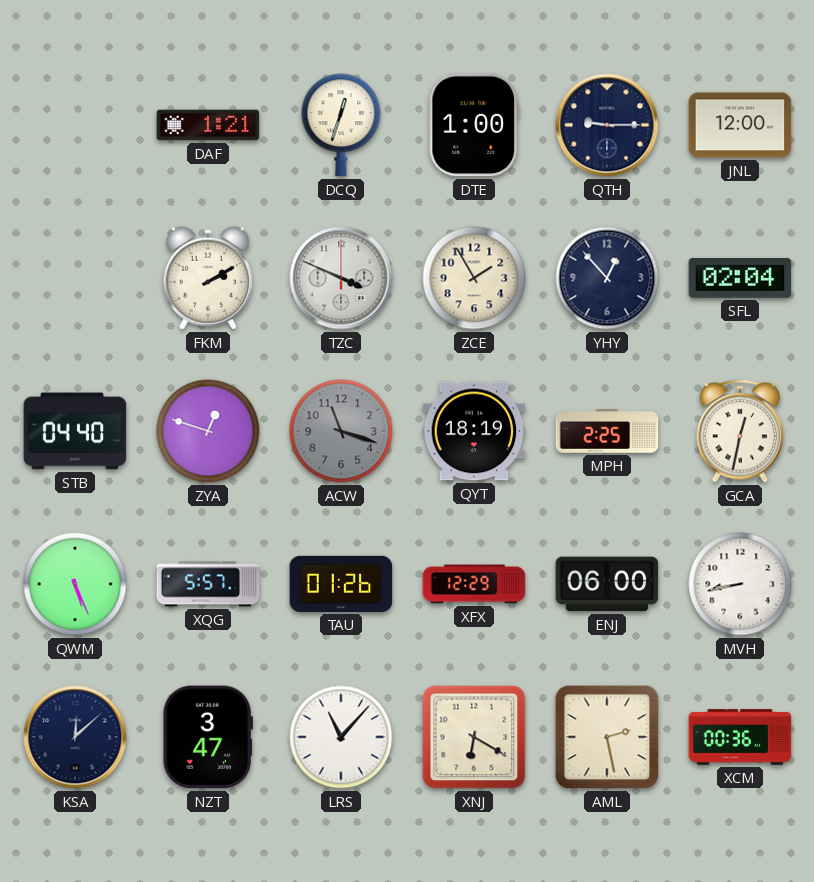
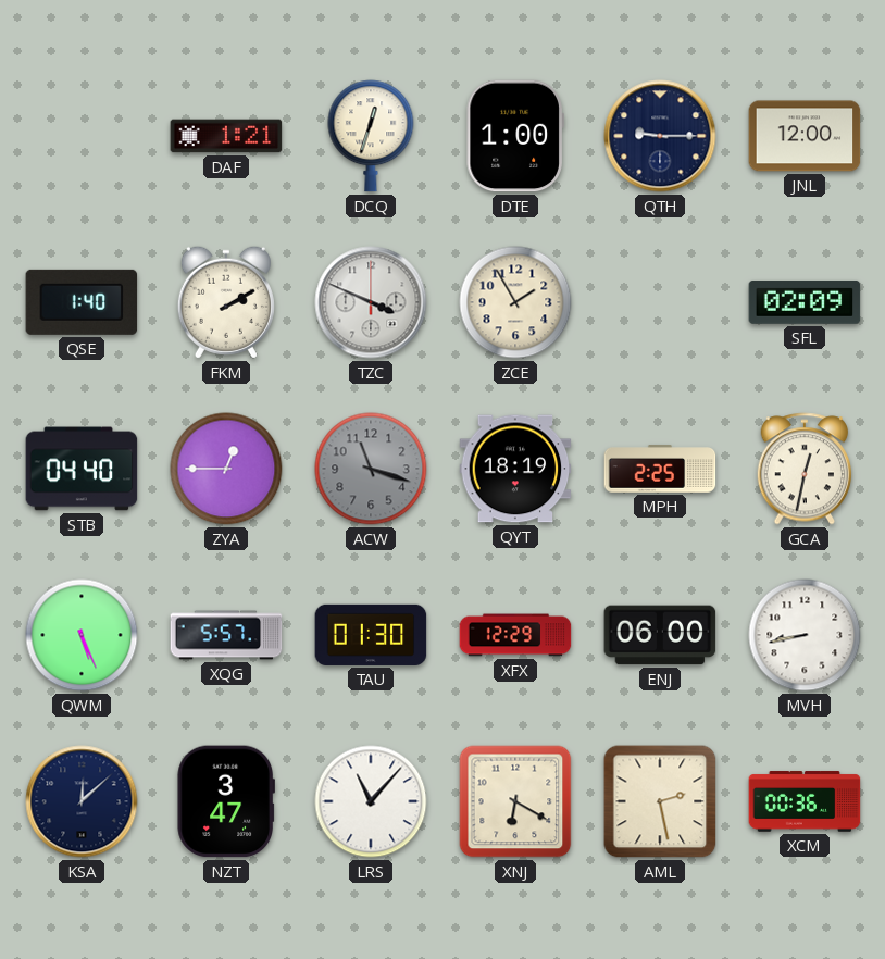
QSE: none -> 1:40 (82, 302)
YHY: 12:53 -> none (607, 278)
SFL: 02:04 -> 02:09 (805, 302)
ZYA: 12:48 -> 12:45 (226, 469)
TAU: 01:26 -> 01:30 (371, 635)
